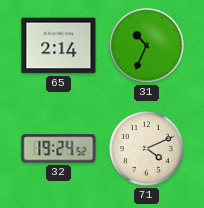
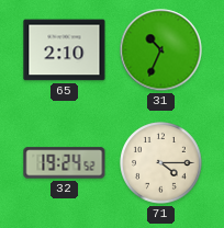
65: 2:14 -> 2:10 (65, 50)
71: 4:11 -> 4:15 (161, 163)
